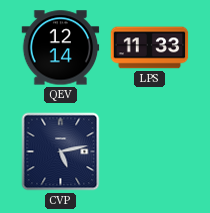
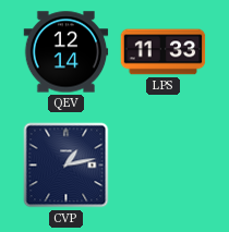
CVP: 5:13 -> 1:13 (67, 166)
